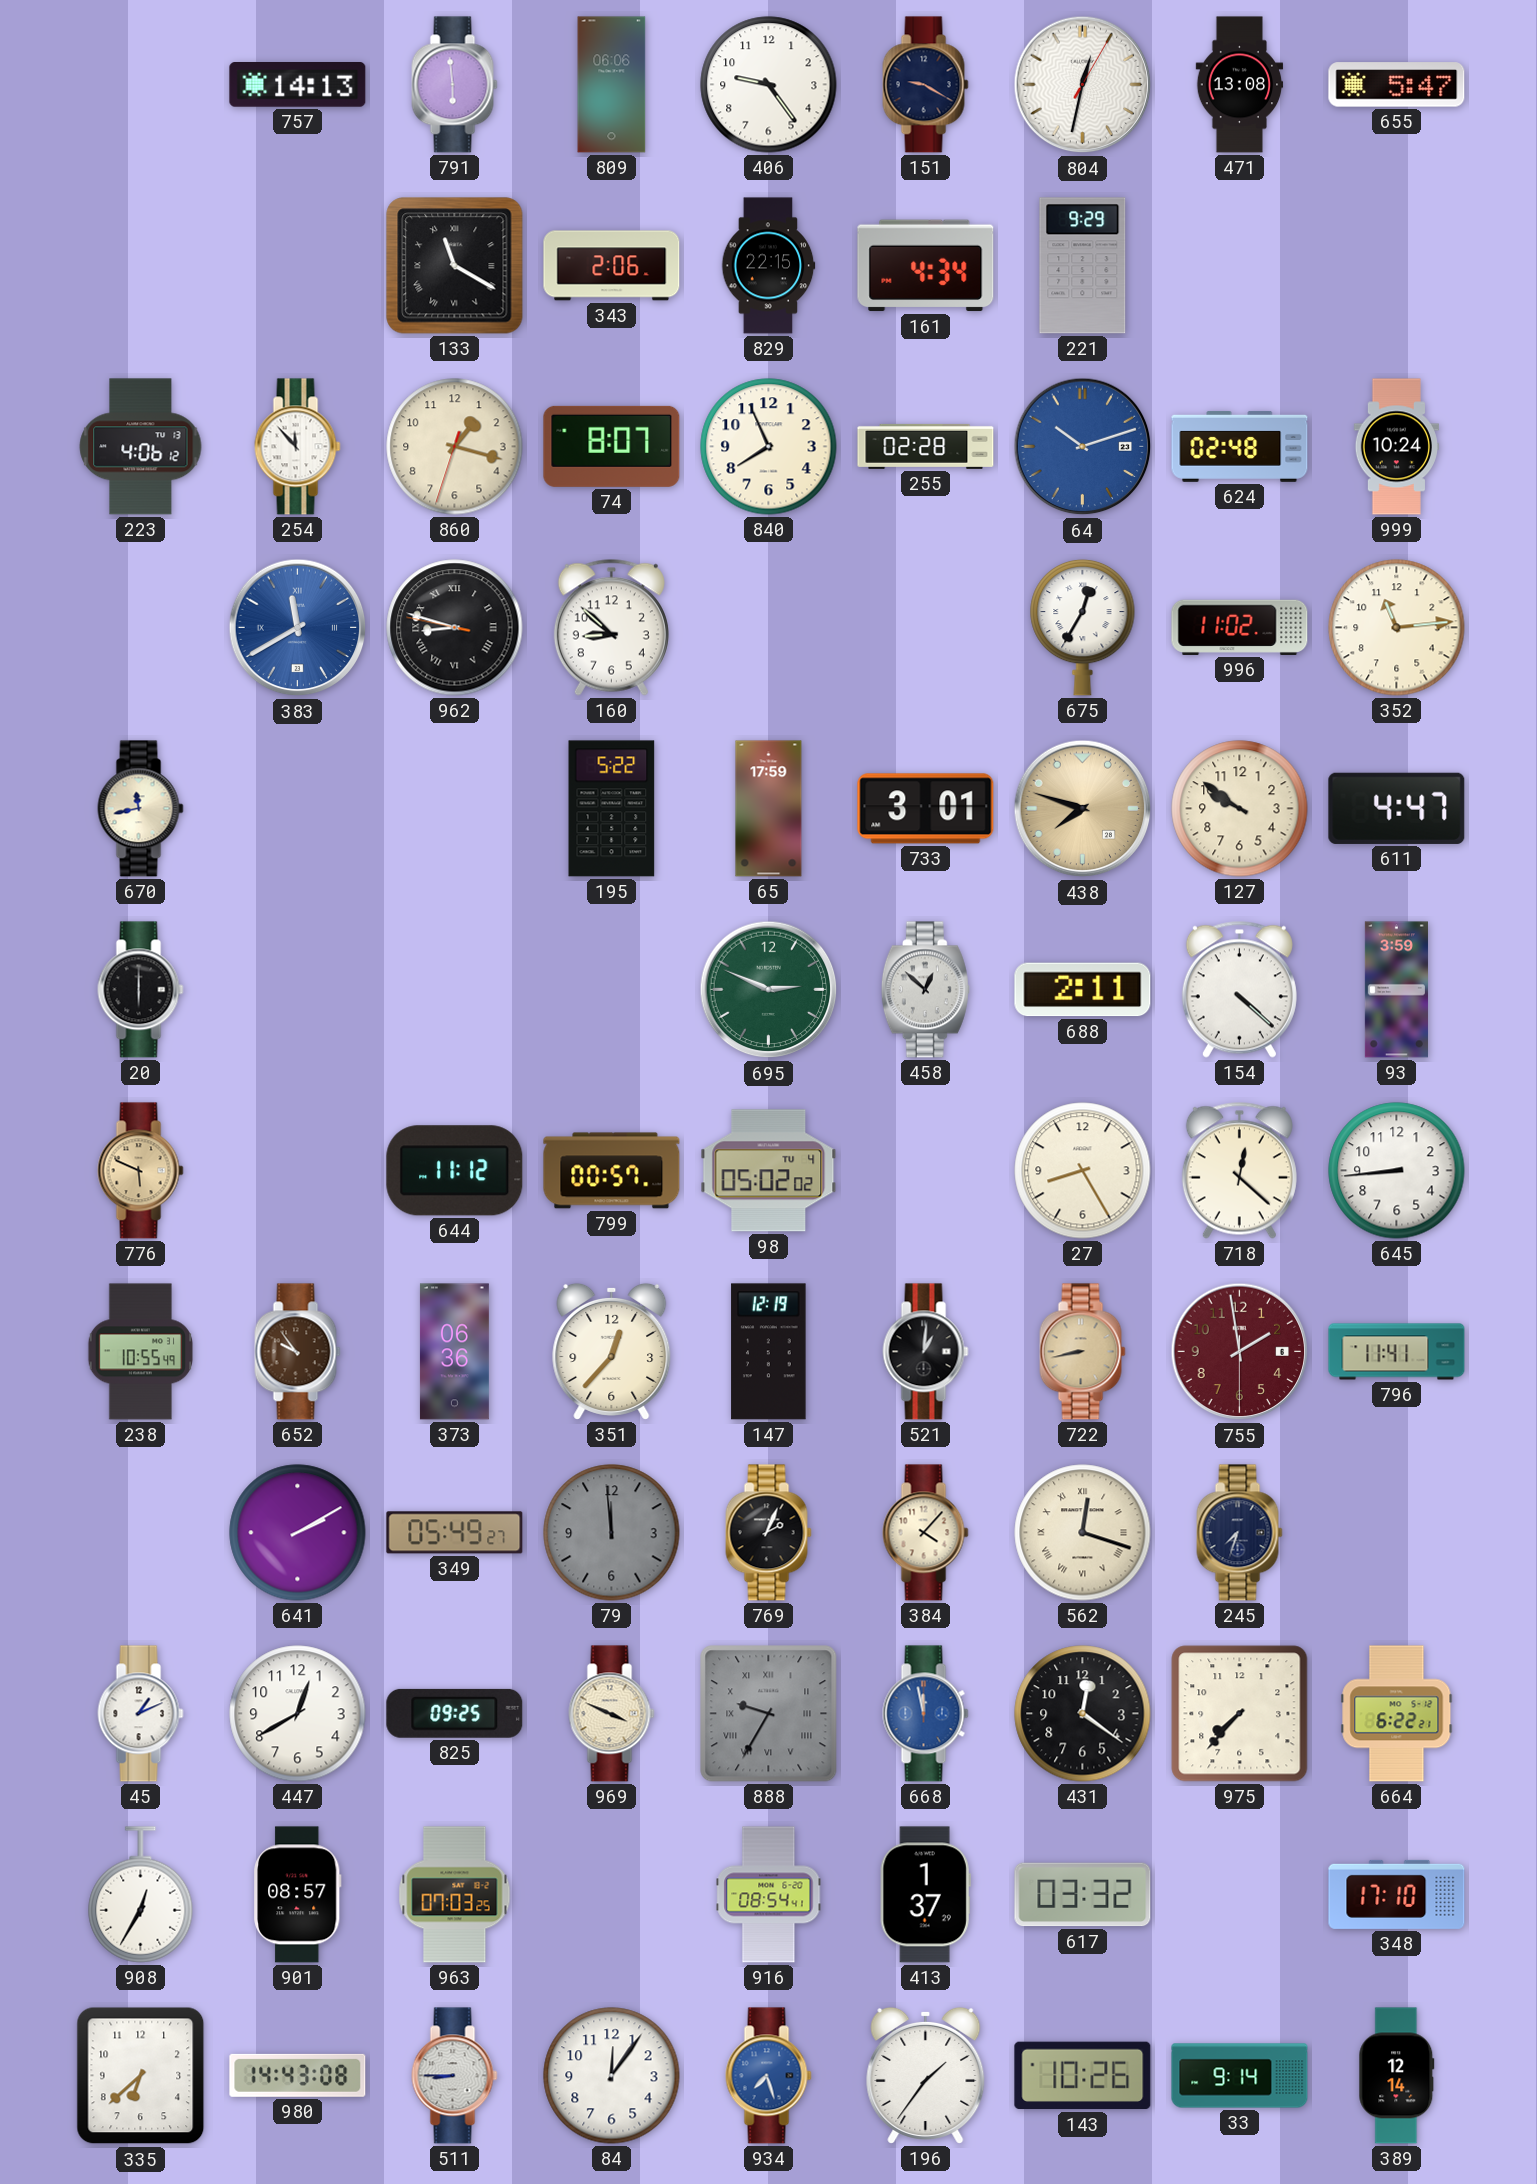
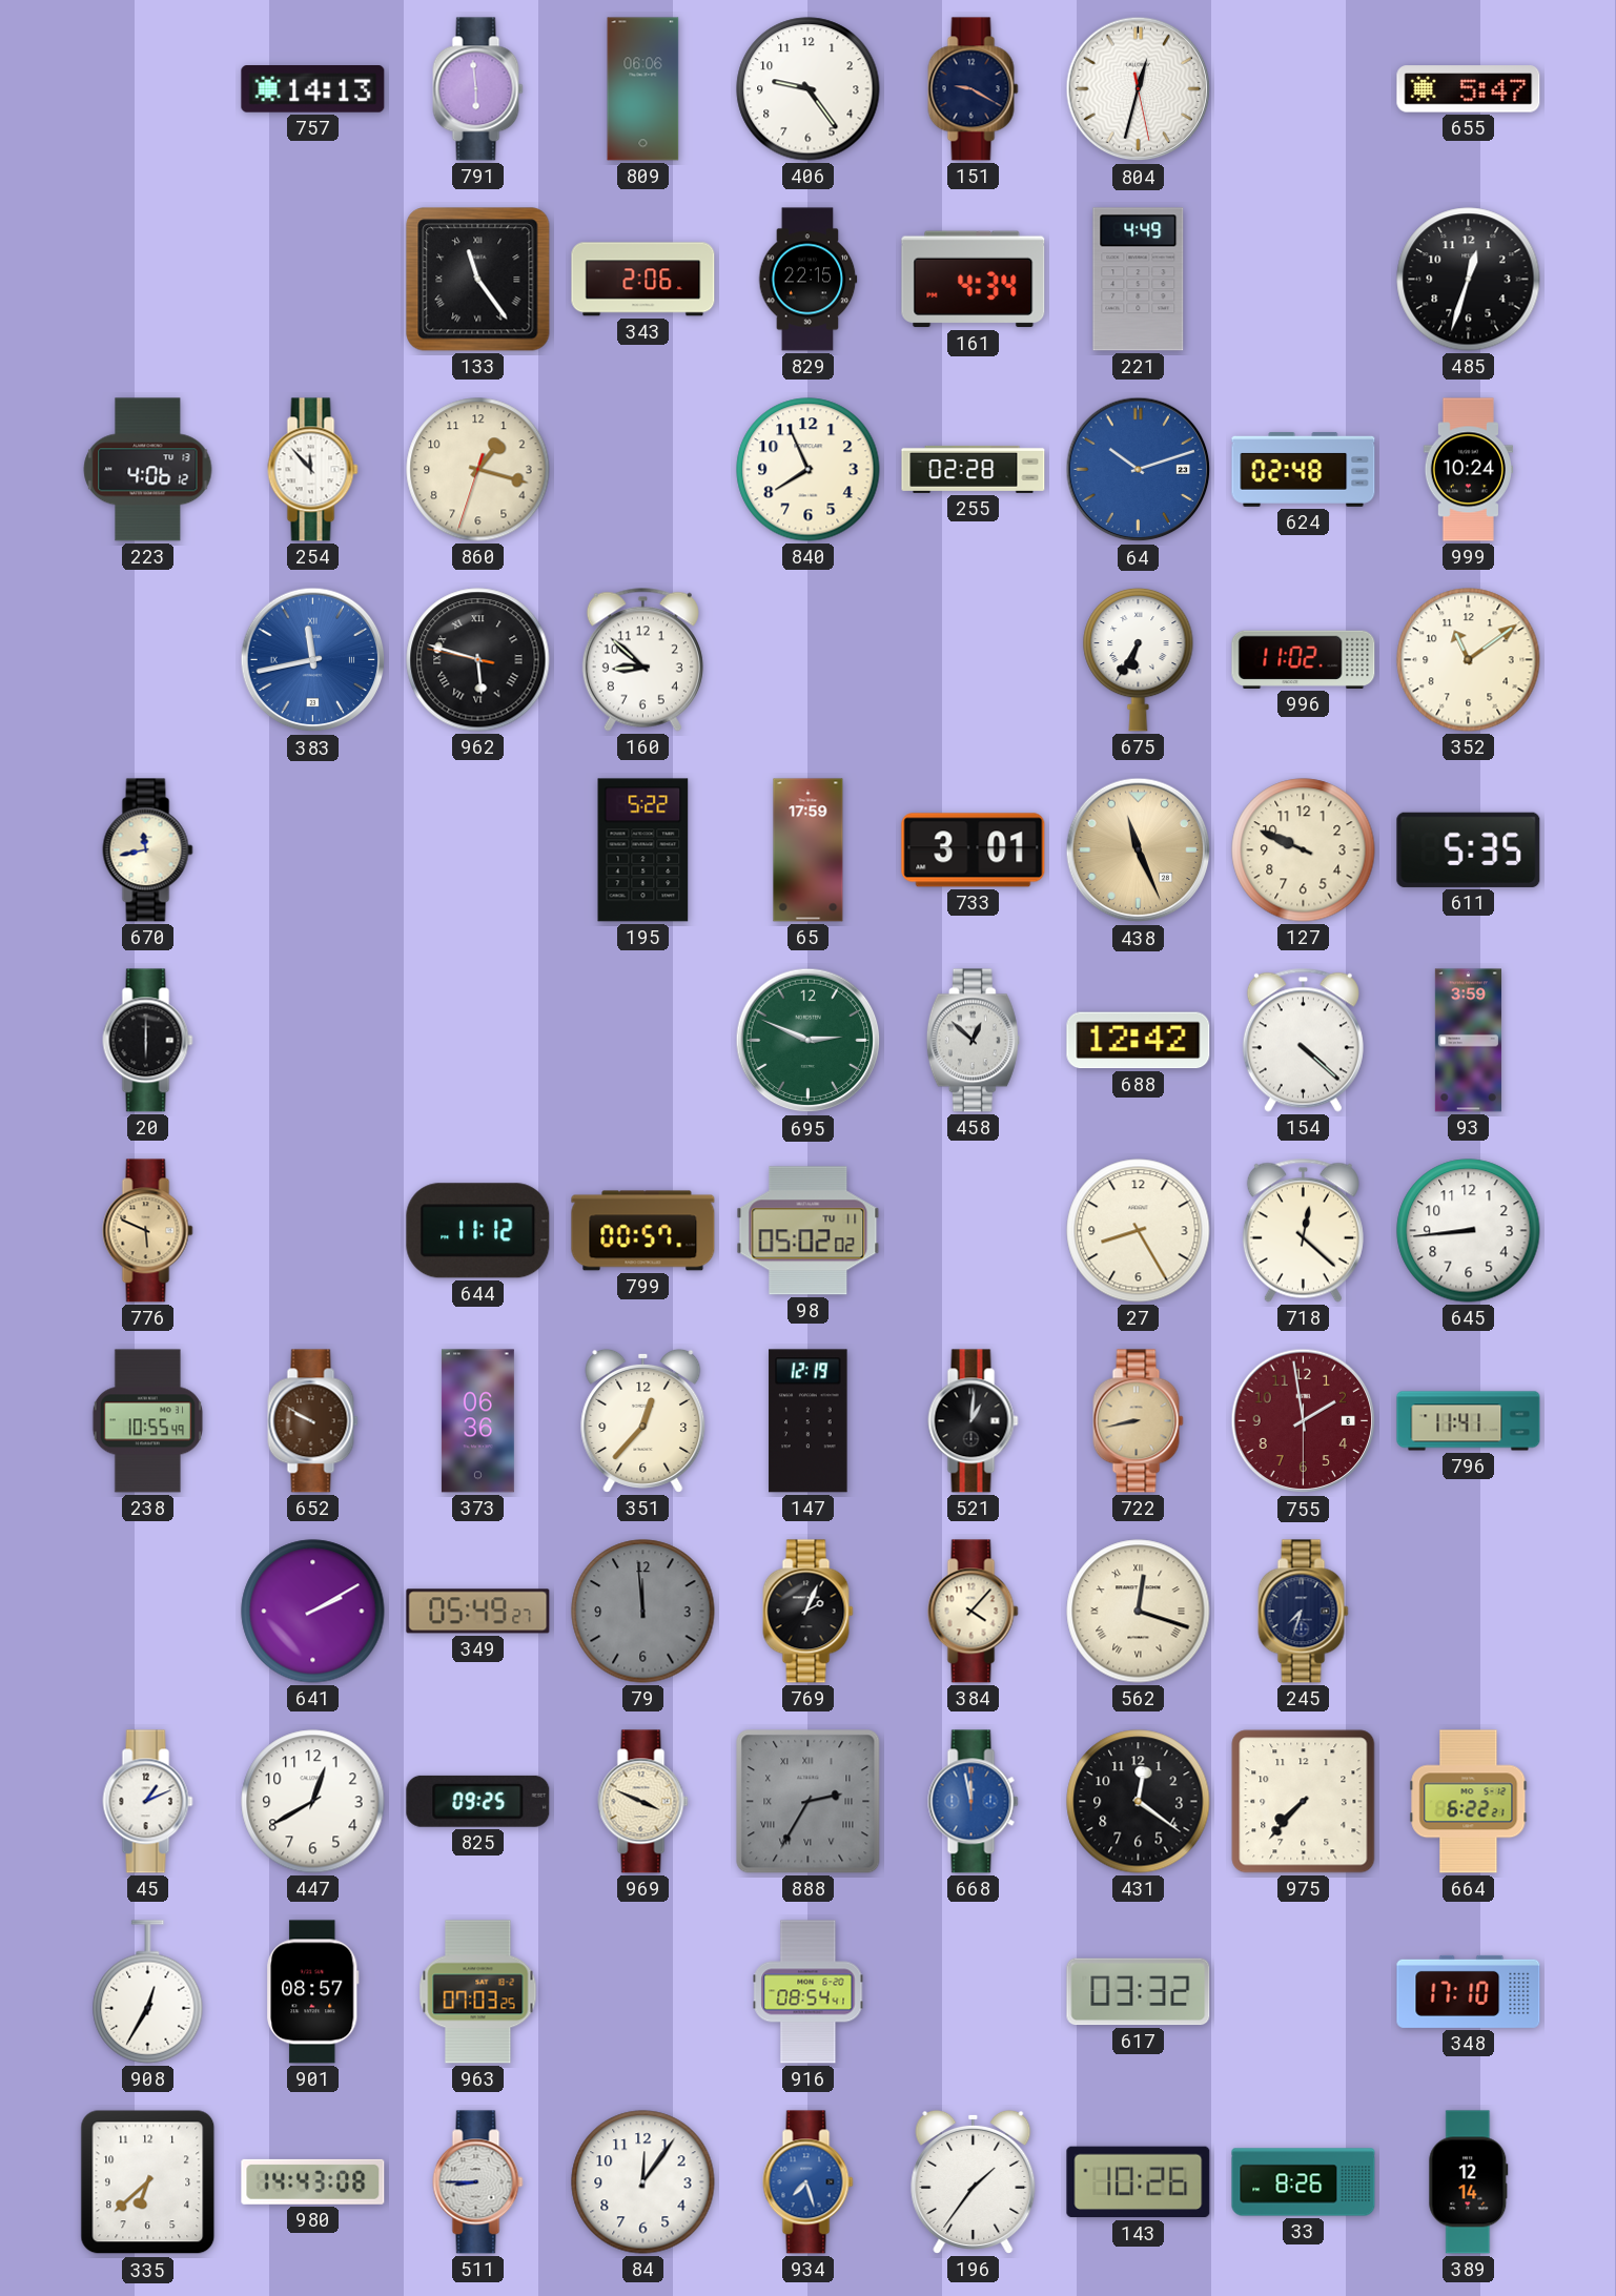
804: 12:32:05 -> 12:32:28 (1139, 89)
471: 13:08 -> none (1240, 85)
133: 11:20 -> 11:24 (478, 280)
221: 9:29 -> 4:49 (1139, 280)
485: none -> 12:33 (1469, 280)
74: 8:07 -> none (612, 446)
383: 11:40 -> 11:43 (313, 660)
962: 8:47 -> 5:47 (478, 660)
675: 12:35 -> 6:35 (1139, 659)
352: 11:14 -> 11:09 (1469, 660)
438: 7:48 -> 11:26 (1139, 850)
127: 9:51 -> 9:49 (1304, 850)
611: 4:47 -> 5:35 (1469, 849)
688: 2:11 -> 12:42 (1139, 1041)
98 date: TU 4 -> TU 11 (809, 1231)
652: 9:54 -> 9:50 (313, 1421)
888: 9:35 -> 2:35 (809, 1802)
413: 1:37 -> none (925, 1895)
33: 9:14 -> 8:26 (1304, 2182)
